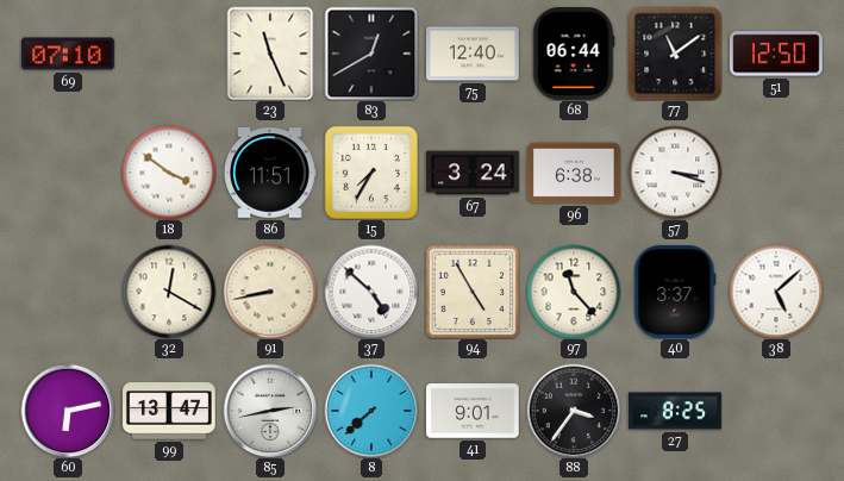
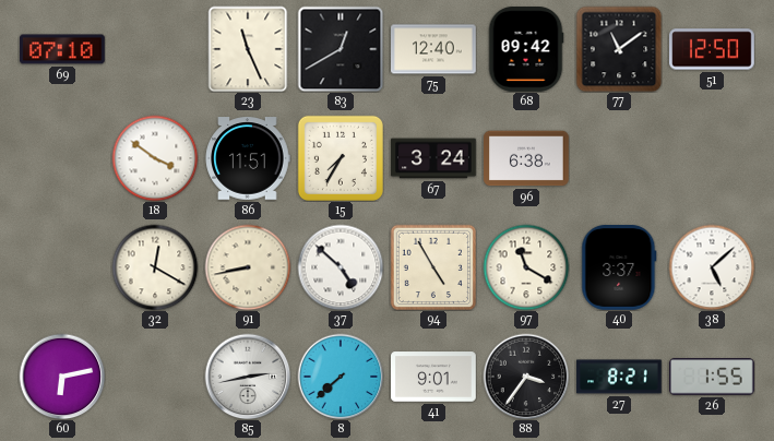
68: 06:44 -> 09:42 (526, 50)
57: 3:18 -> none (675, 173)
97: 11:23 -> 11:20 (526, 267)
99: 13:47 -> none (170, 411)
27: 8:25 -> 8:21 (619, 377)
26: none -> 1:55 (713, 377)
